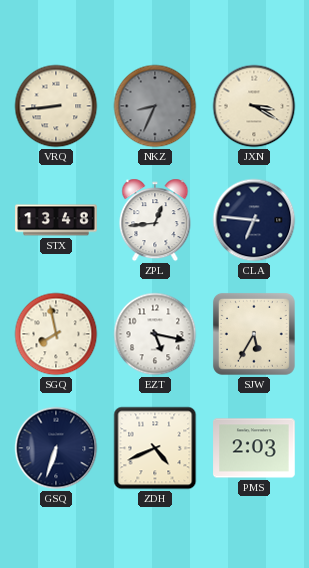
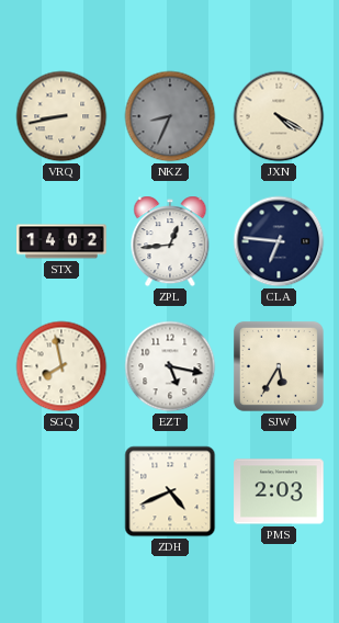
VRQ: 8:44 -> 8:43 (61, 116)
JXN: 3:20 -> 4:20 (279, 116)
STX: 13:48 -> 14:02 (61, 241)
GSQ: 6:33 -> none (56, 448)
